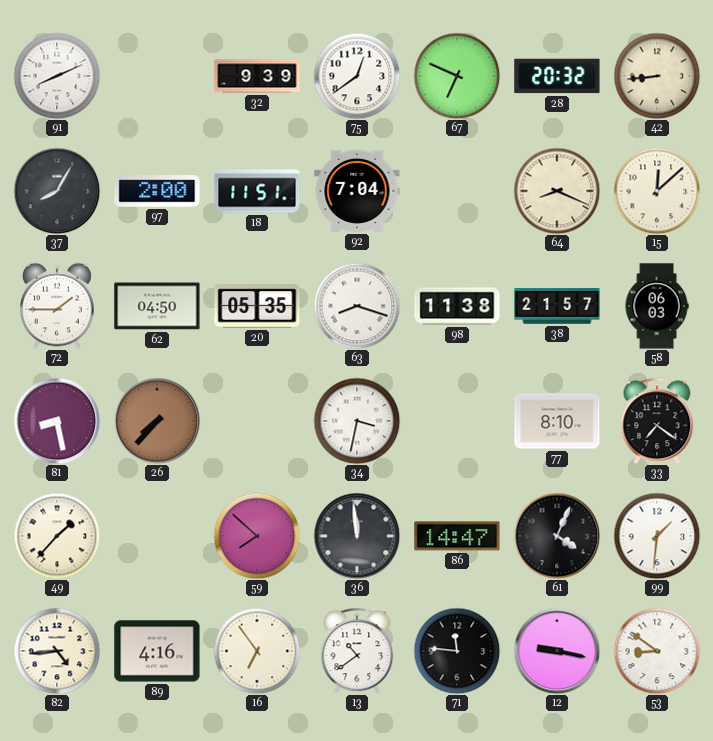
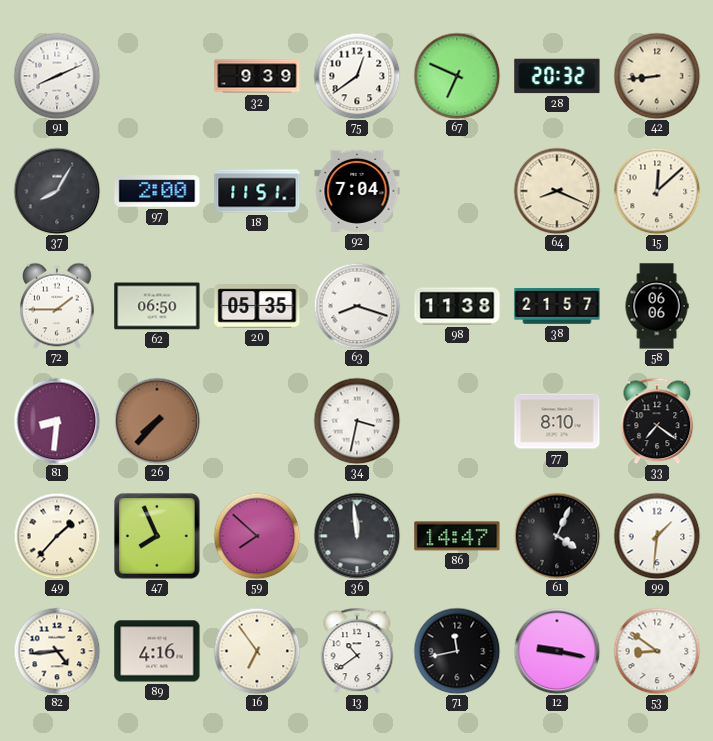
62: 04:50 -> 06:50 (157, 306)
58: 06:03 -> 06:06 (657, 306)
81: 8:28 -> 8:31 (57, 421)
47: none -> 7:56 (157, 536)
71: 11:46 -> 11:43 (457, 651)
